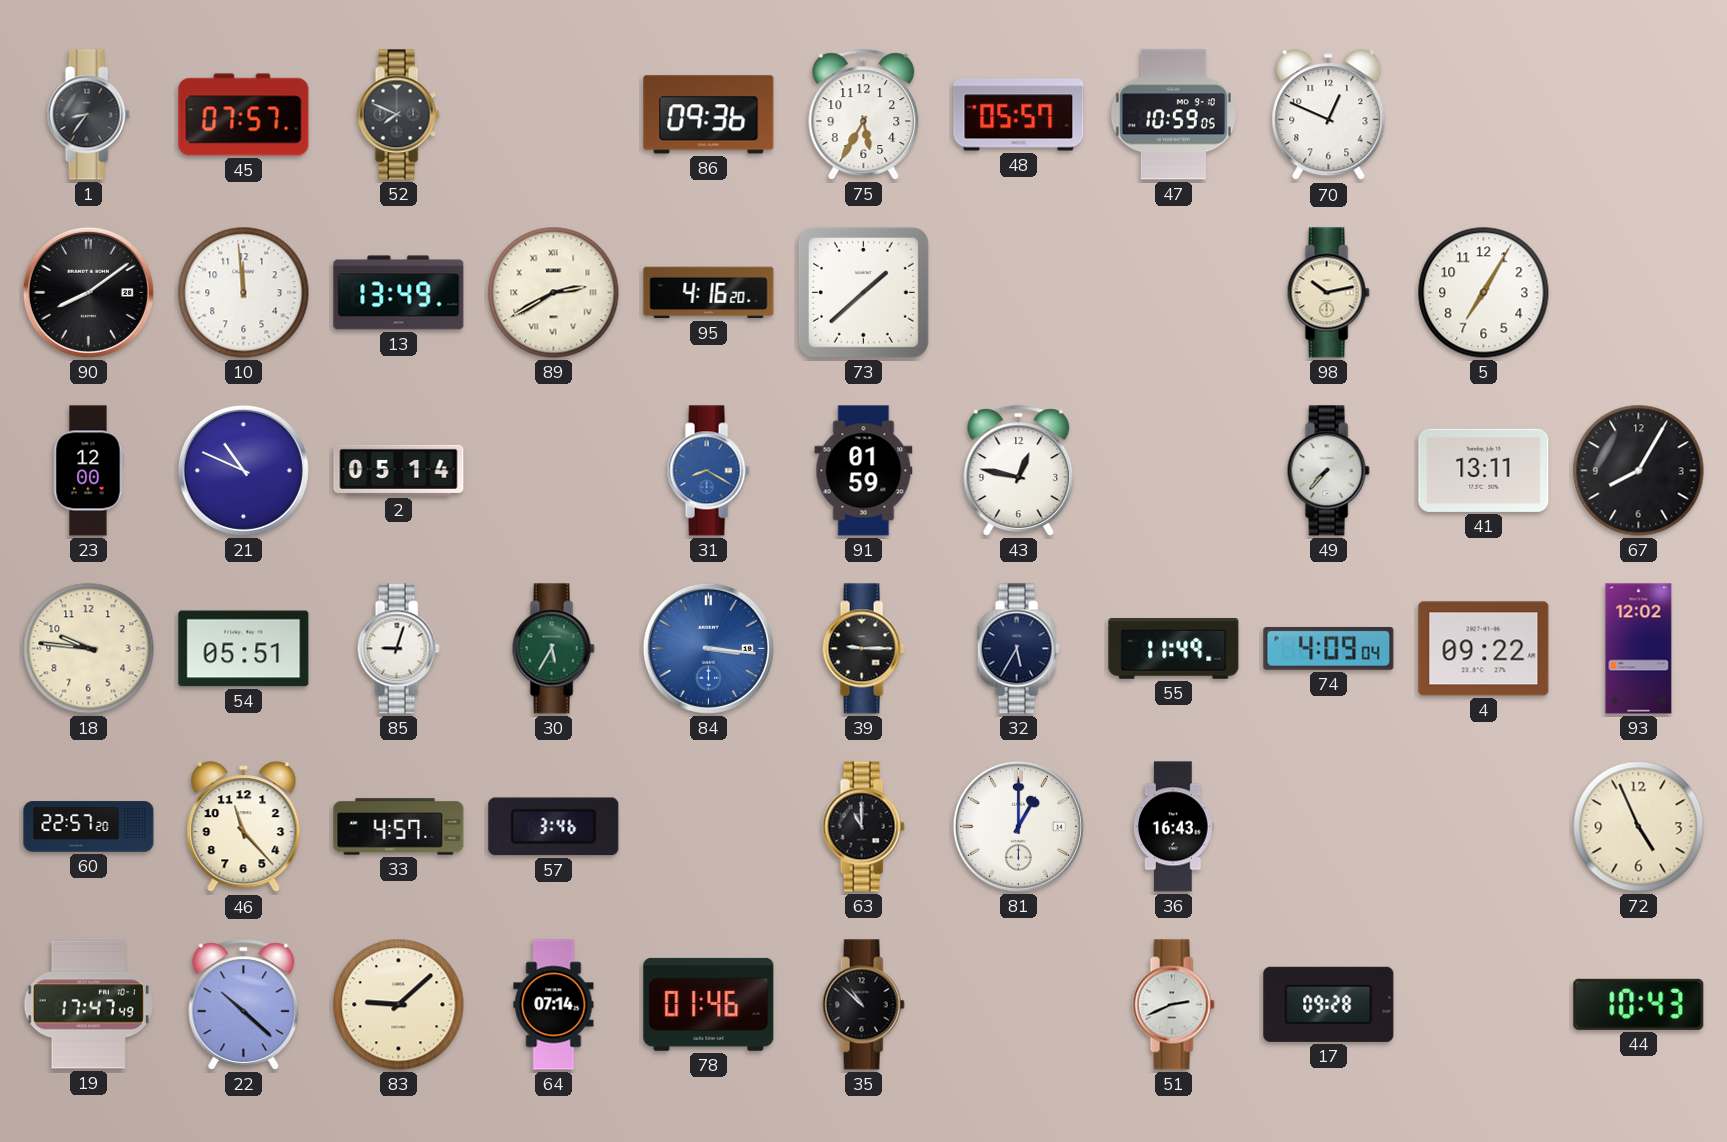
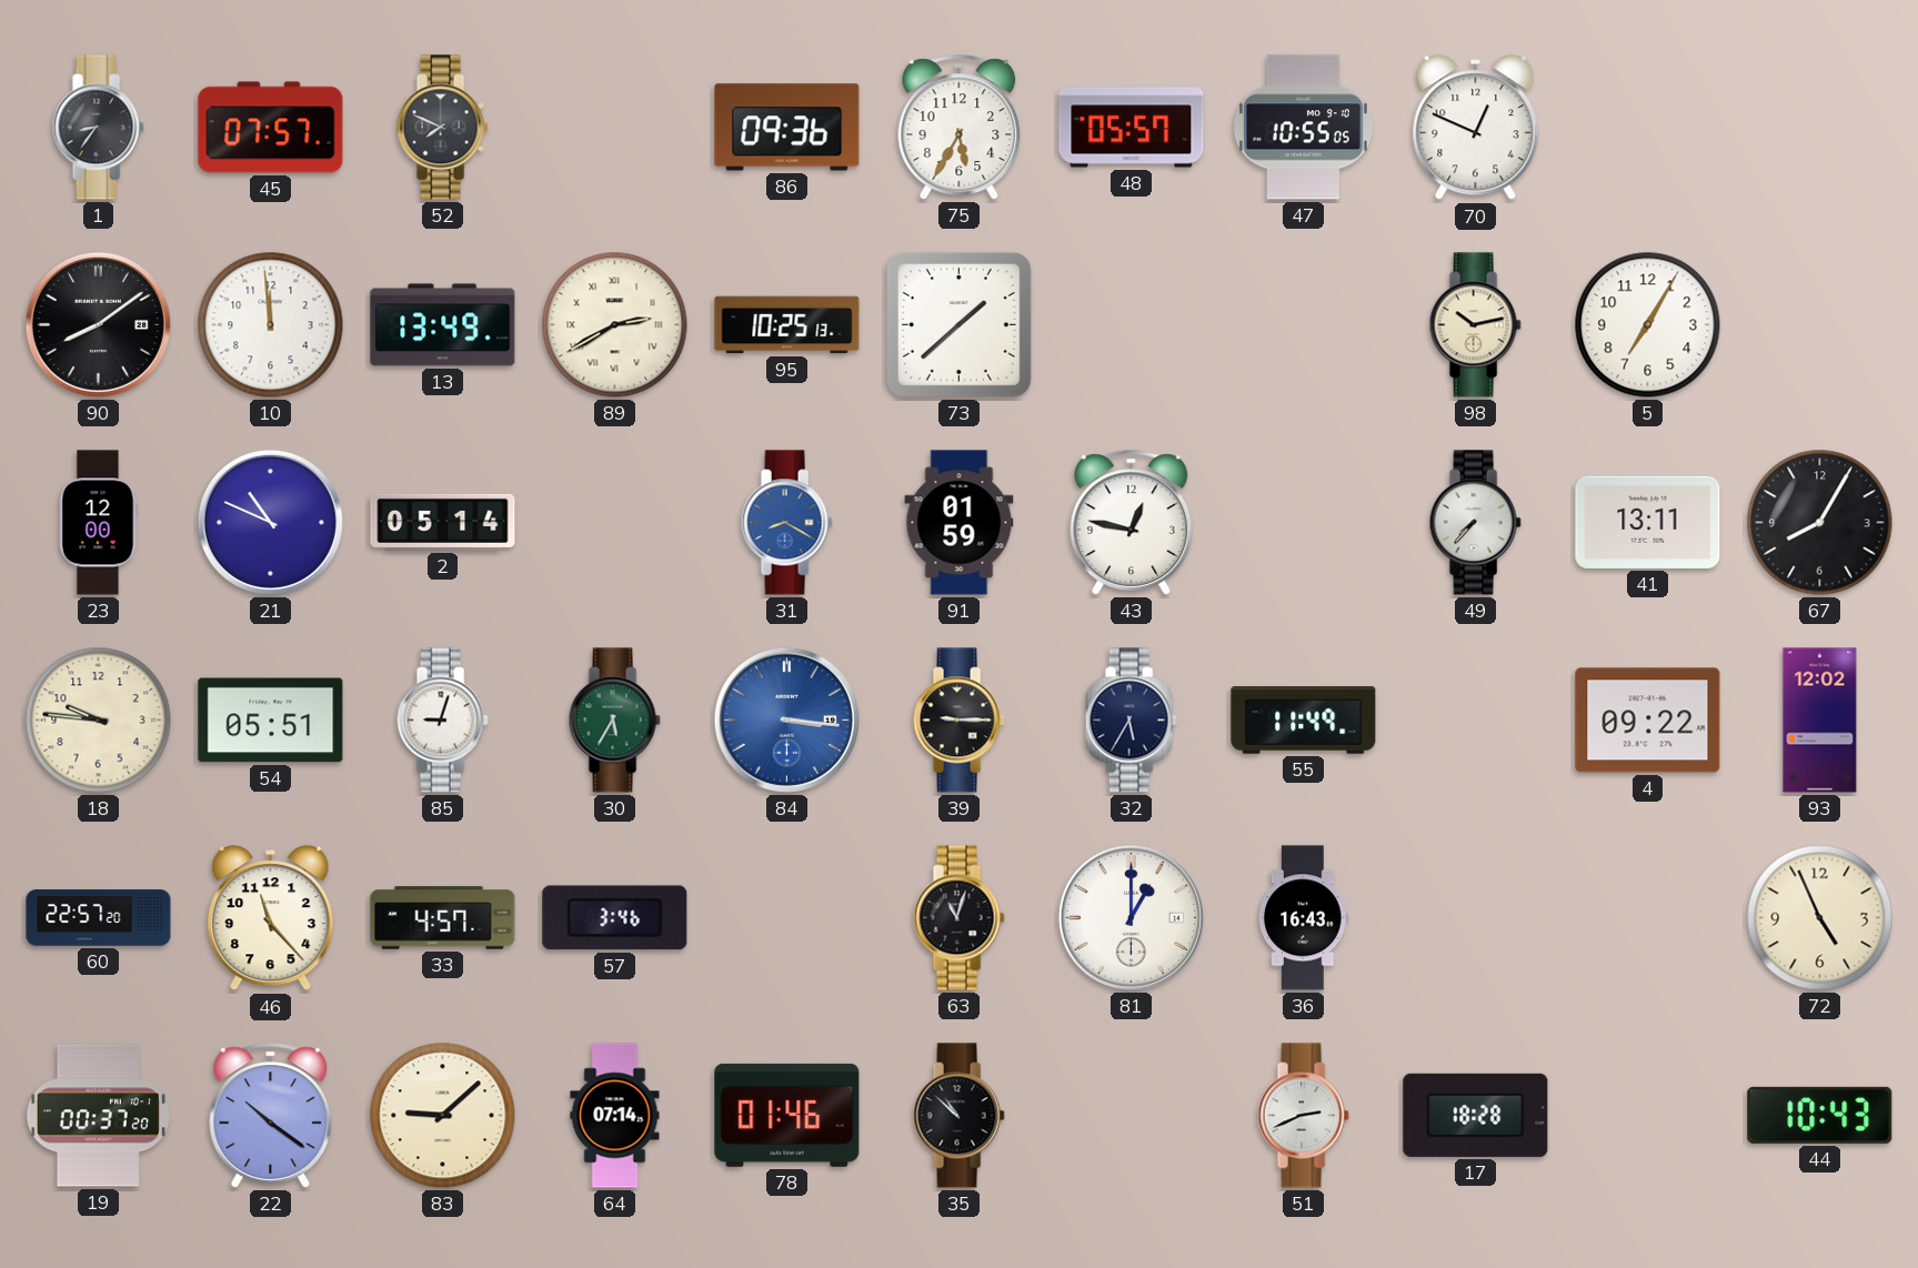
47: 10:59 -> 10:55 (1303, 128)
95: 4:16 -> 10:25 (787, 325)
74: 4:09 -> none (1329, 648)
63: 11:00 -> 11:03 (958, 918)
19: 17:47 -> 00:37 (98, 1116)
22: 10:22 -> 10:21 (271, 1116)
17: 09:28 -> 18:28 (1476, 1115)
